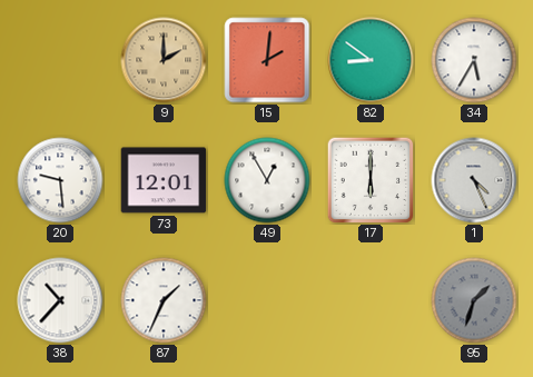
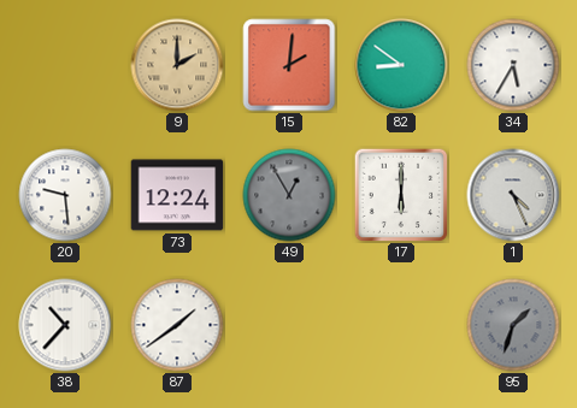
73: 12:01 -> 12:24 (177, 195)
49 dial: white -> grey (289, 195)
87: 1:34 -> 1:39 (177, 325)
